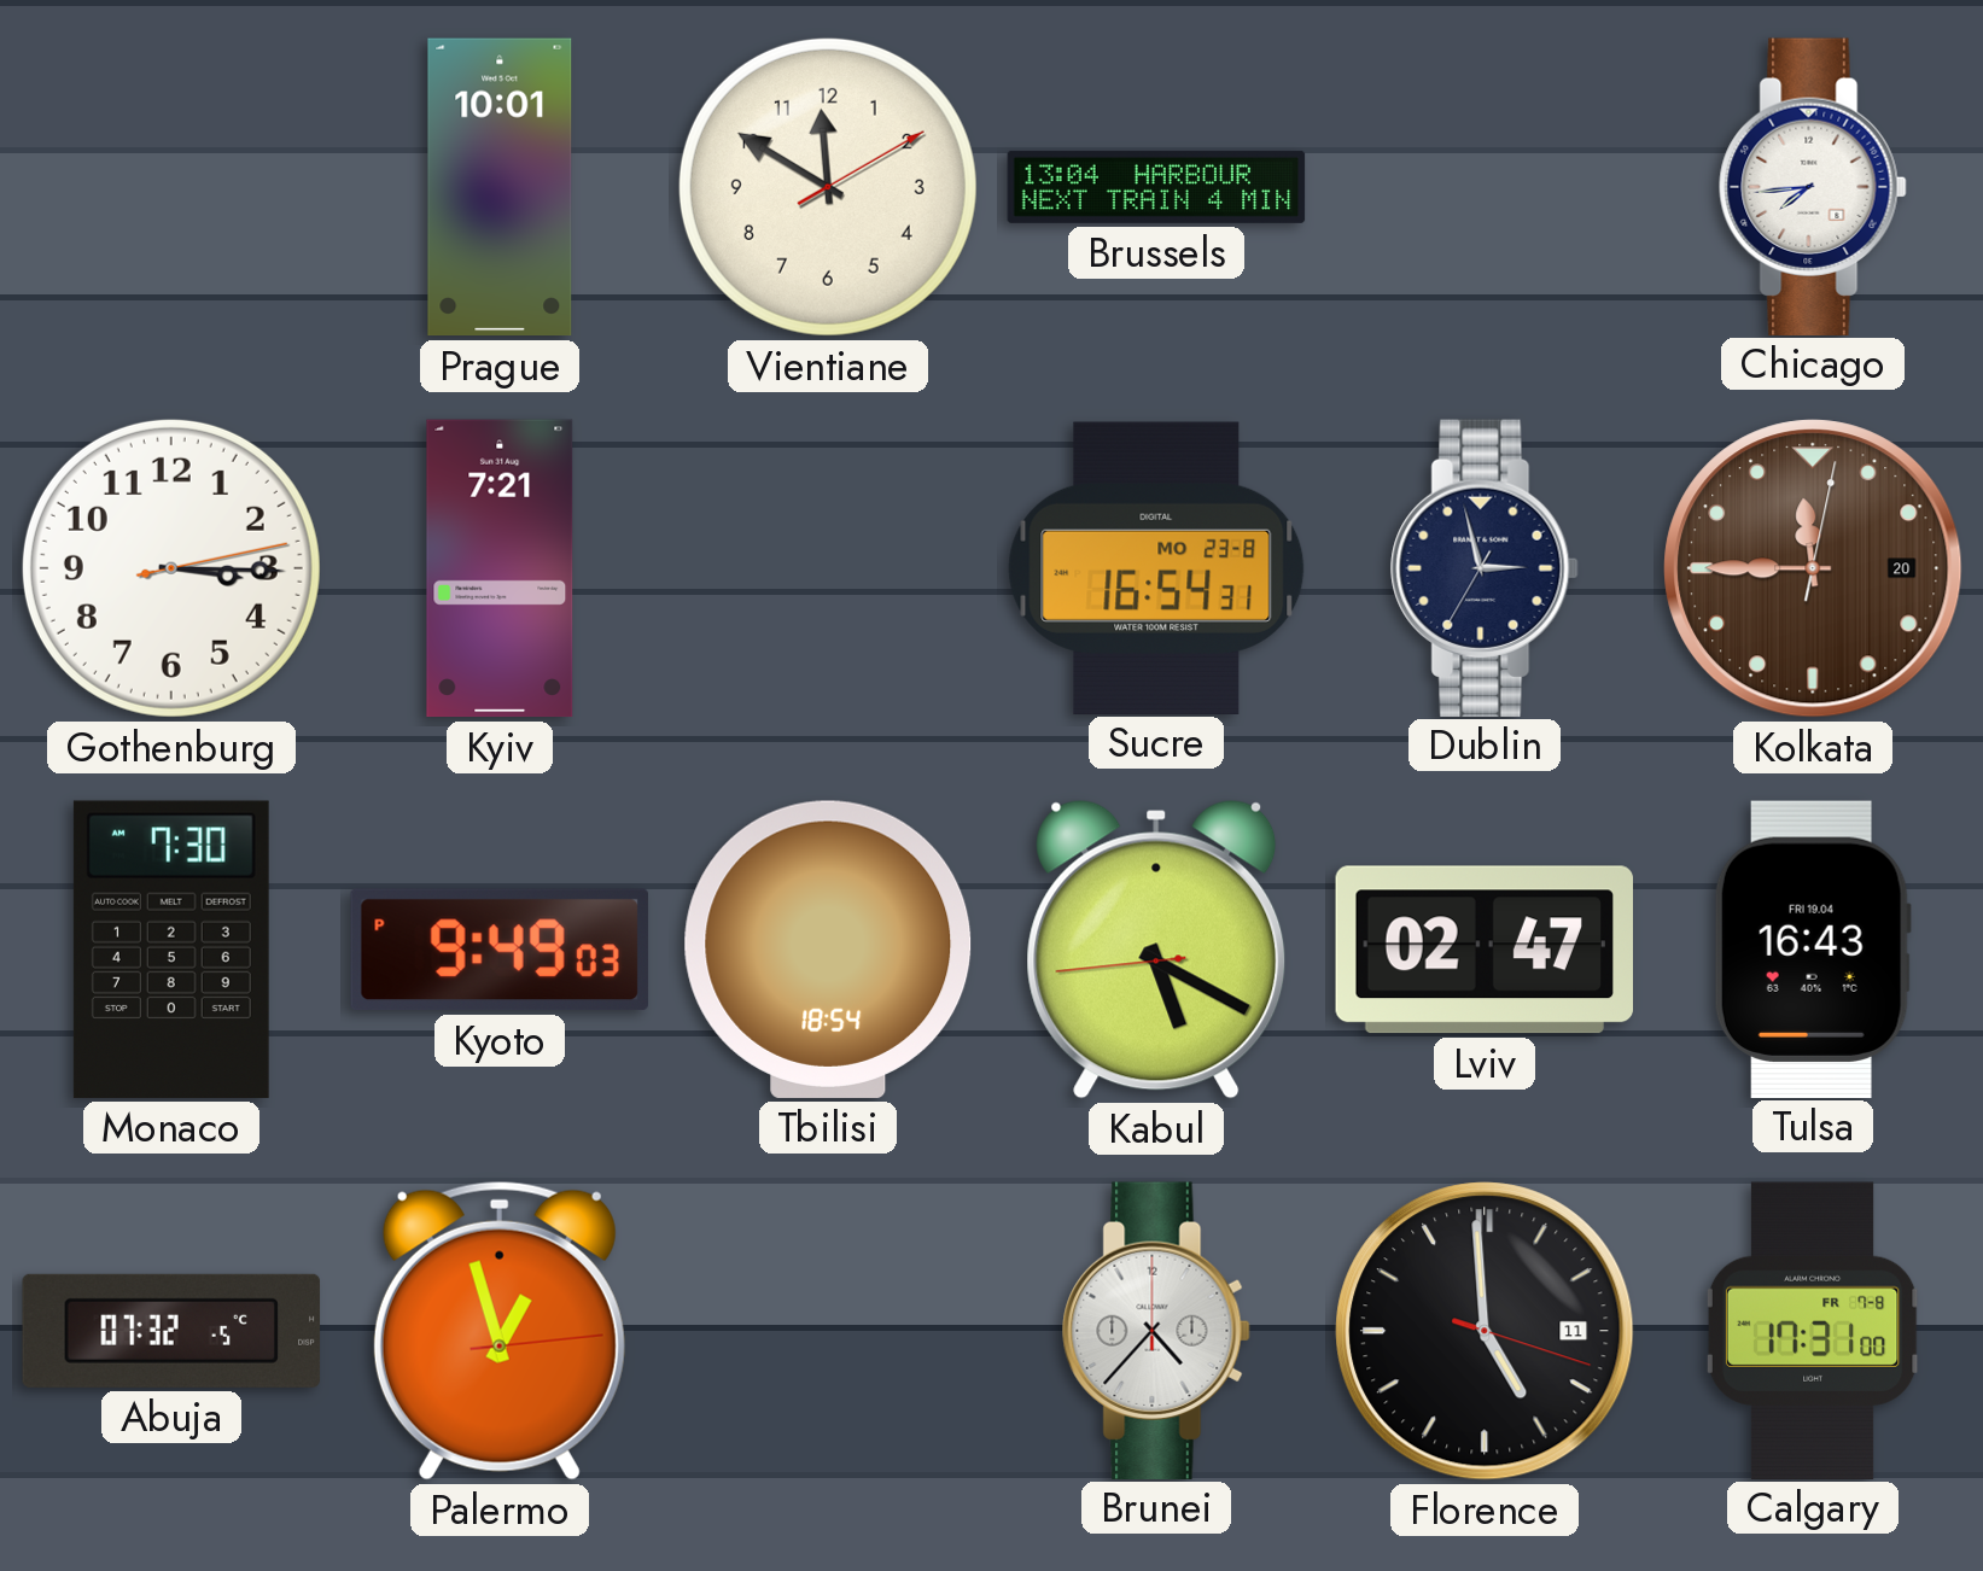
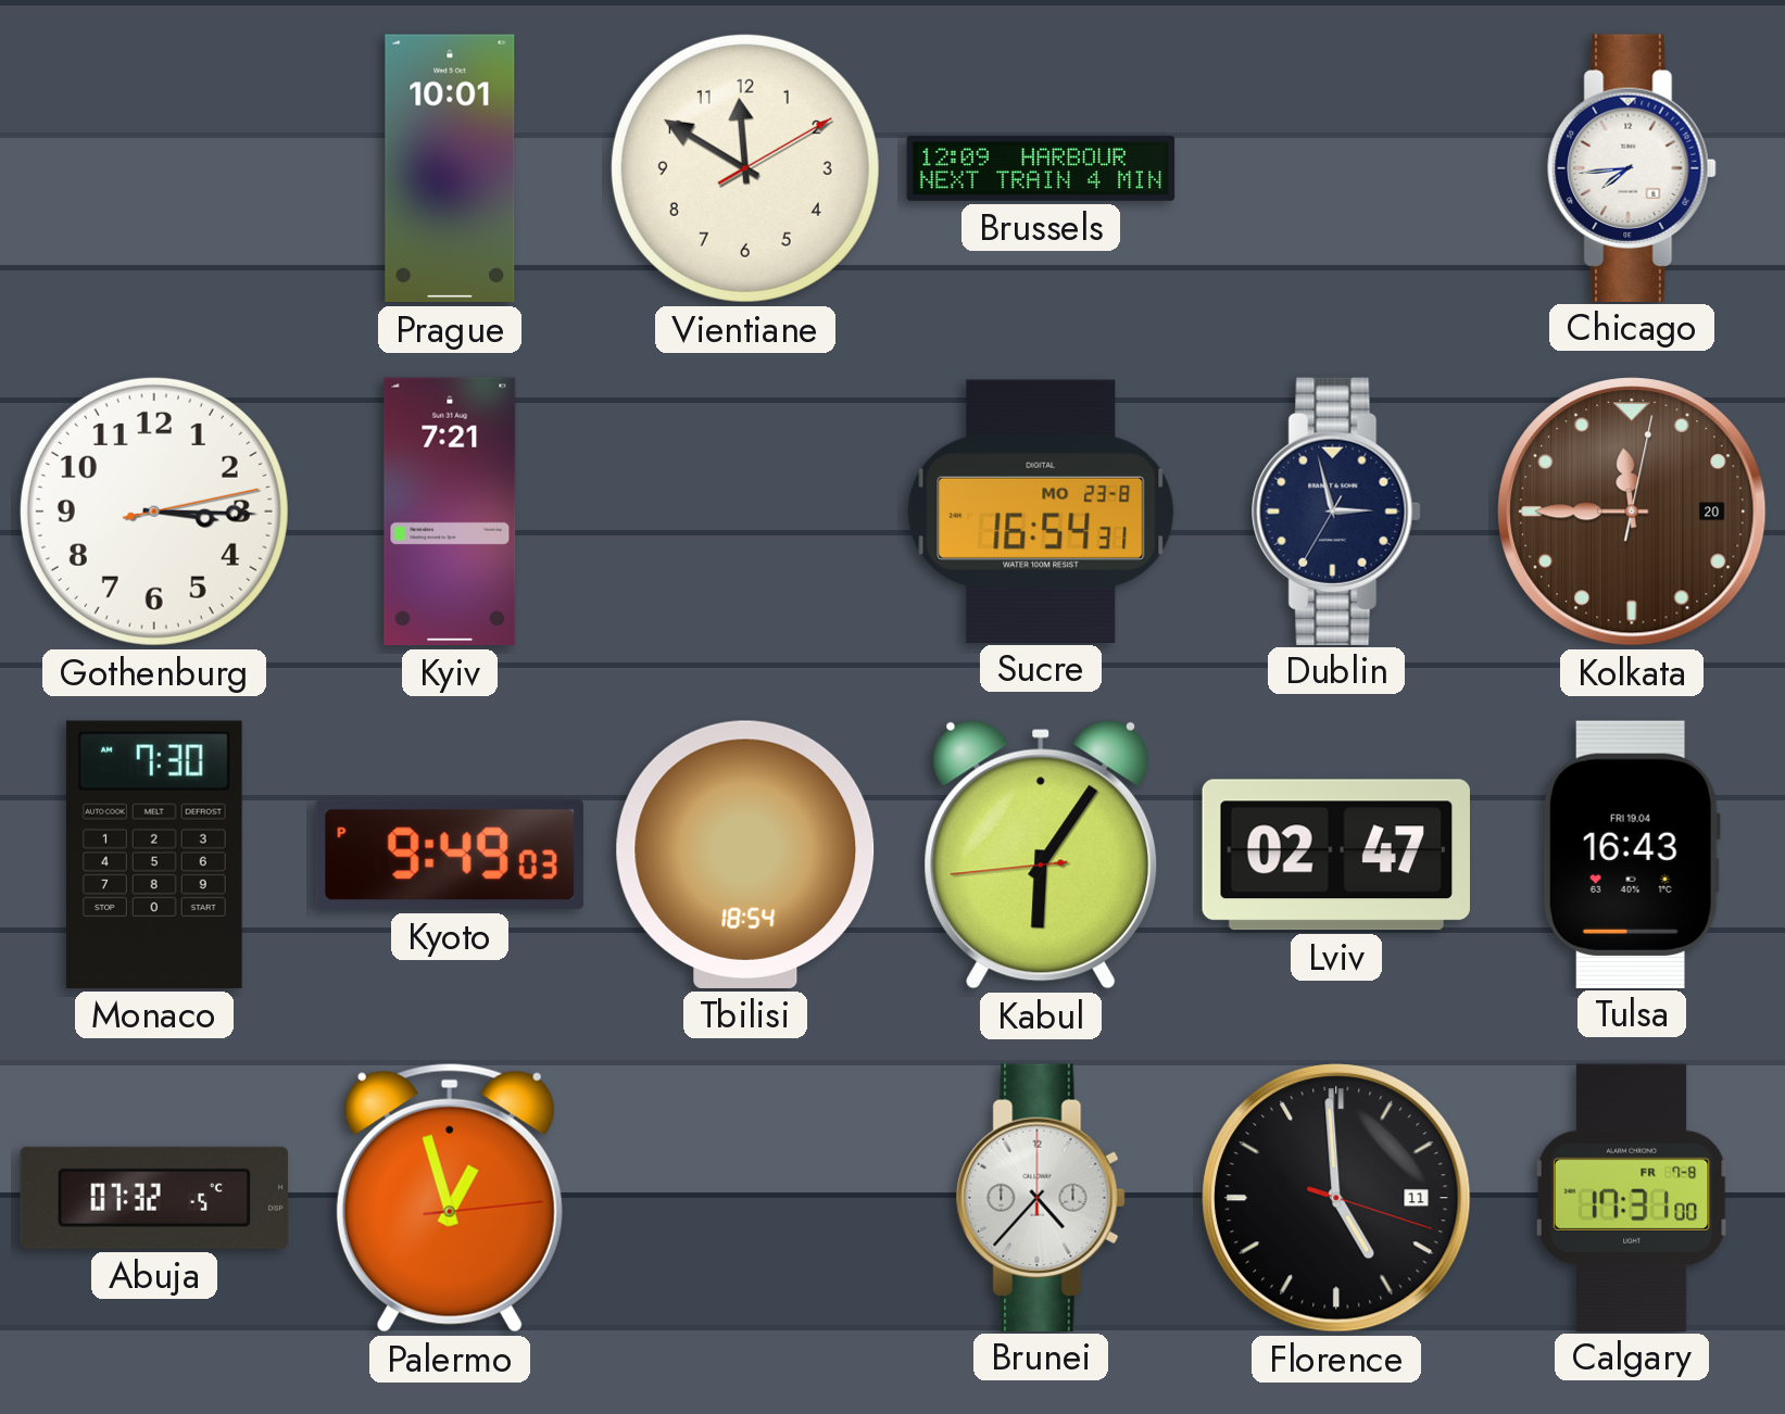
Brussels: 13:04 -> 12:09 (1041, 168)
Kabul: 5:19 -> 6:05 (1041, 855)
